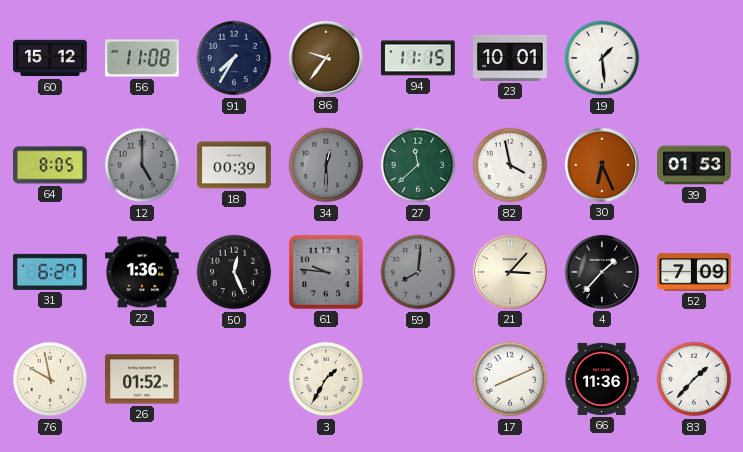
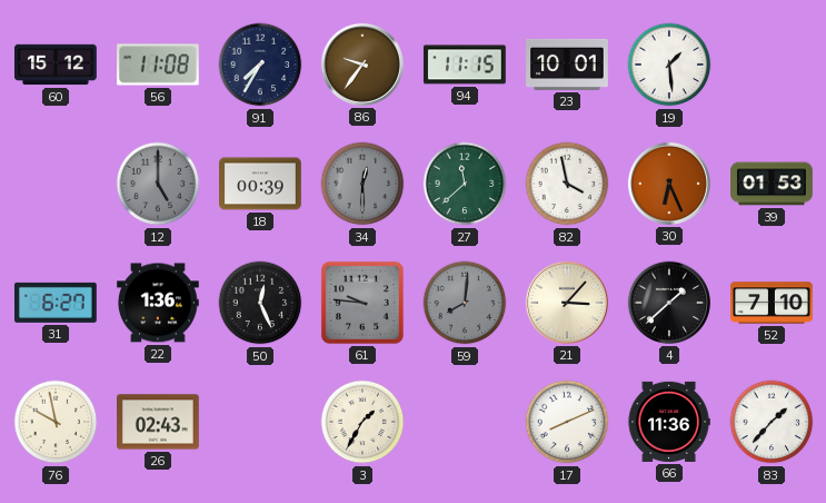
64: 8:05 -> none (51, 165)
4: 1:37 -> 1:38 (669, 303)
52: 7:09 -> 7:10 (772, 303)
26: 01:52 -> 02:43 (159, 422)
